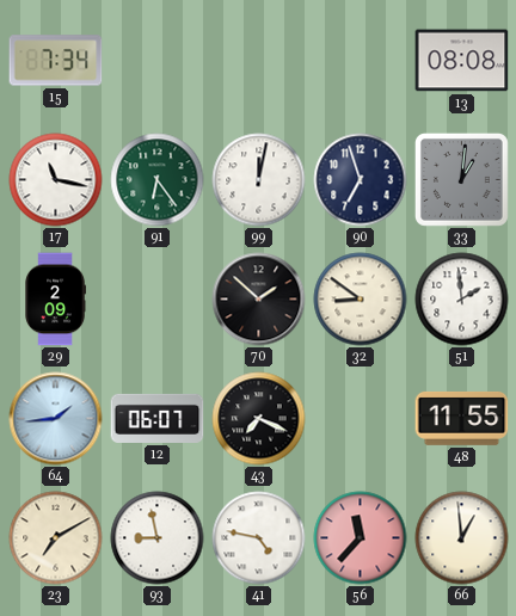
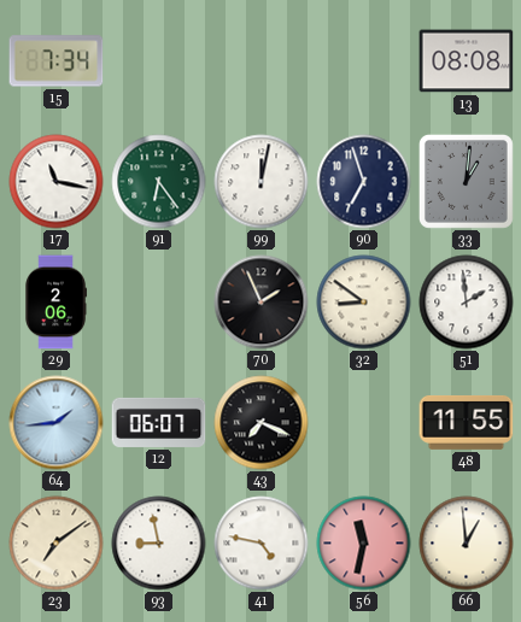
29: 2:09 -> 2:06 (55, 303)
70: 1:52 -> 1:56 (262, 303)
23: 7:10 -> 7:09 (57, 544)
56: 11:37 -> 11:32 (364, 544)
